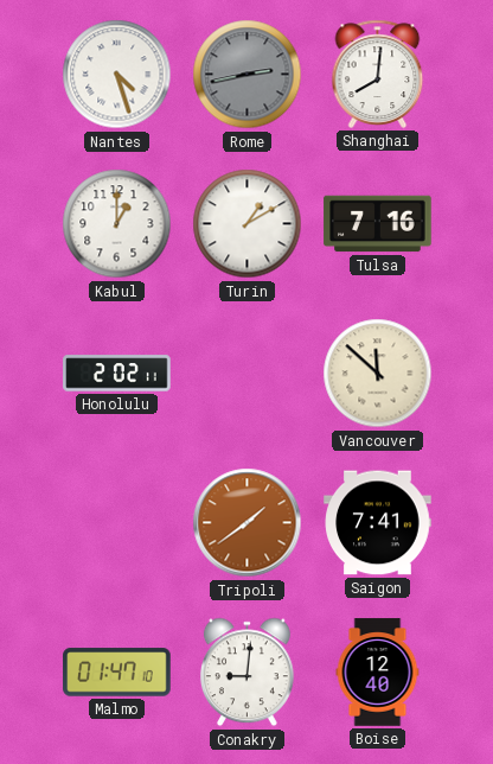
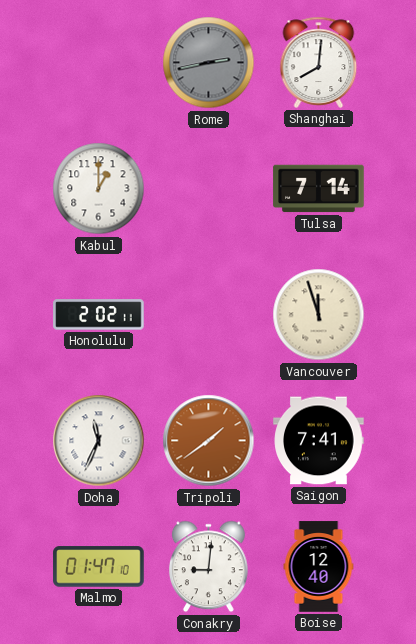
Nantes: 4:27 -> none (117, 75)
Turin: 1:10 -> none (248, 224)
Tulsa: 7:16 -> 7:14 (319, 189)
Vancouver: 11:52 -> 11:57 (319, 315)
Doha: none -> 11:34 (99, 441)
